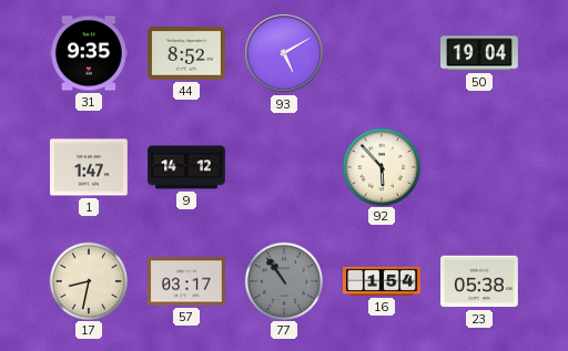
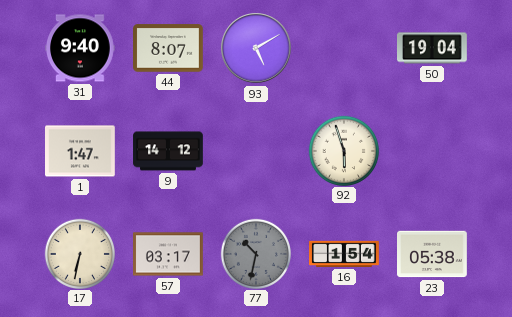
31: 9:35 -> 9:40 (81, 48)
44: 8:52 -> 8:07 (169, 48)
92: 5:53 -> 5:57 (343, 150)
17: 8:32 -> 6:32 (79, 253)
77: 10:54 -> 10:32 (255, 253)
